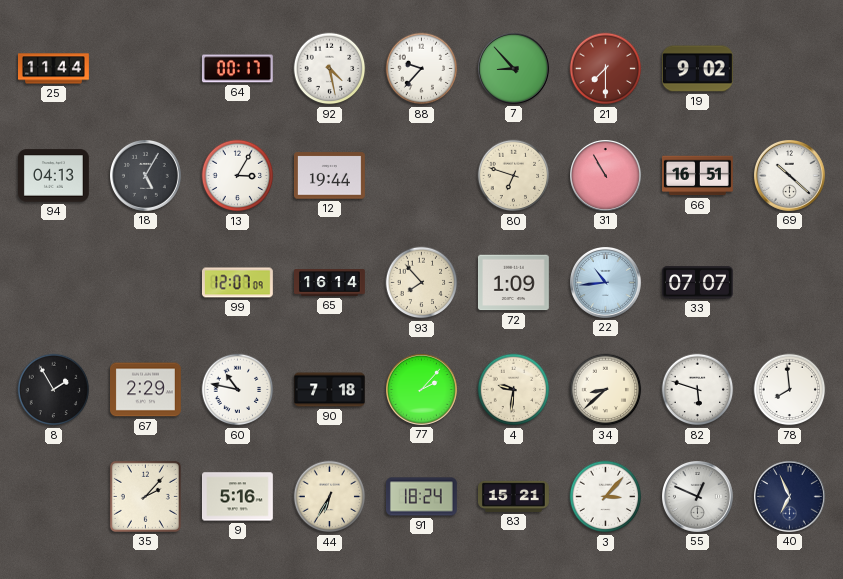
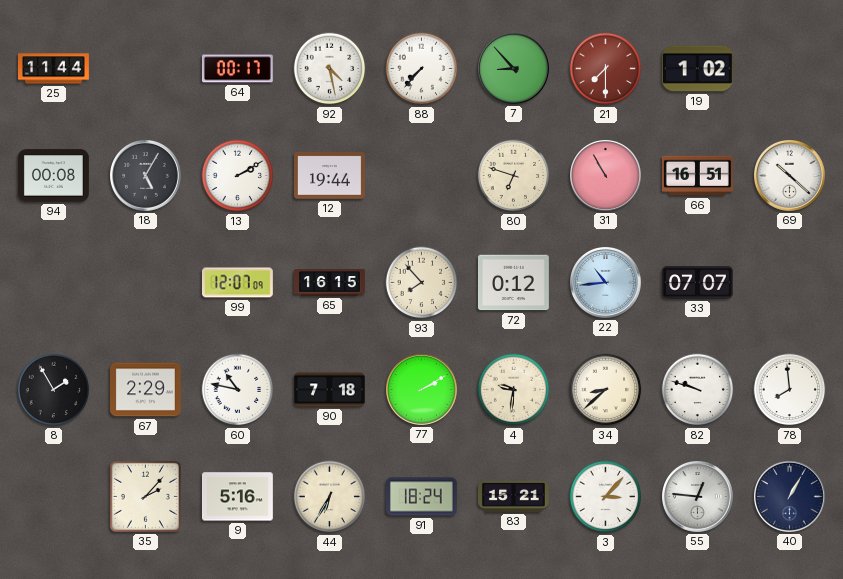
88: 9:37 -> 7:37 (422, 69)
19: 9:02 -> 1:02 (698, 69)
94: 04:13 -> 00:08 (54, 176)
13: 3:05 -> 2:10 (238, 176)
65: 16:14 -> 16:15 (330, 283)
72: 1:09 -> 0:12 (513, 283)
77: 2:07 -> 2:10 (422, 390)
82: 5:48 -> 9:48 (698, 390)
55: 12:49 -> 12:46 (698, 497)
40: 6:56 -> 1:05 (790, 497)
